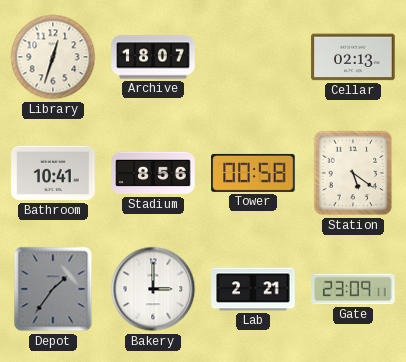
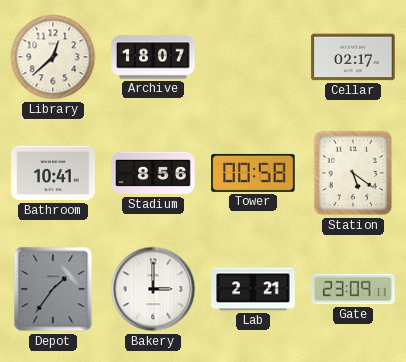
Library: 12:33 -> 12:38 (53, 57)
Cellar: 02:13 -> 02:17 (353, 57)
